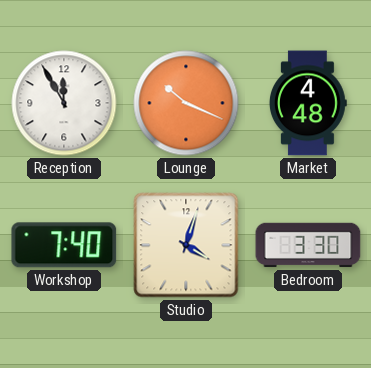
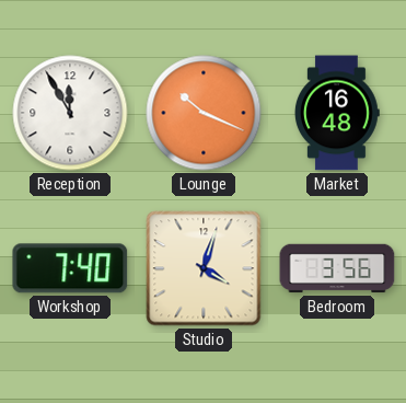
Market: 4:48 -> 16:48 (337, 113)
Bedroom: 3:30 -> 3:56 (337, 268)
